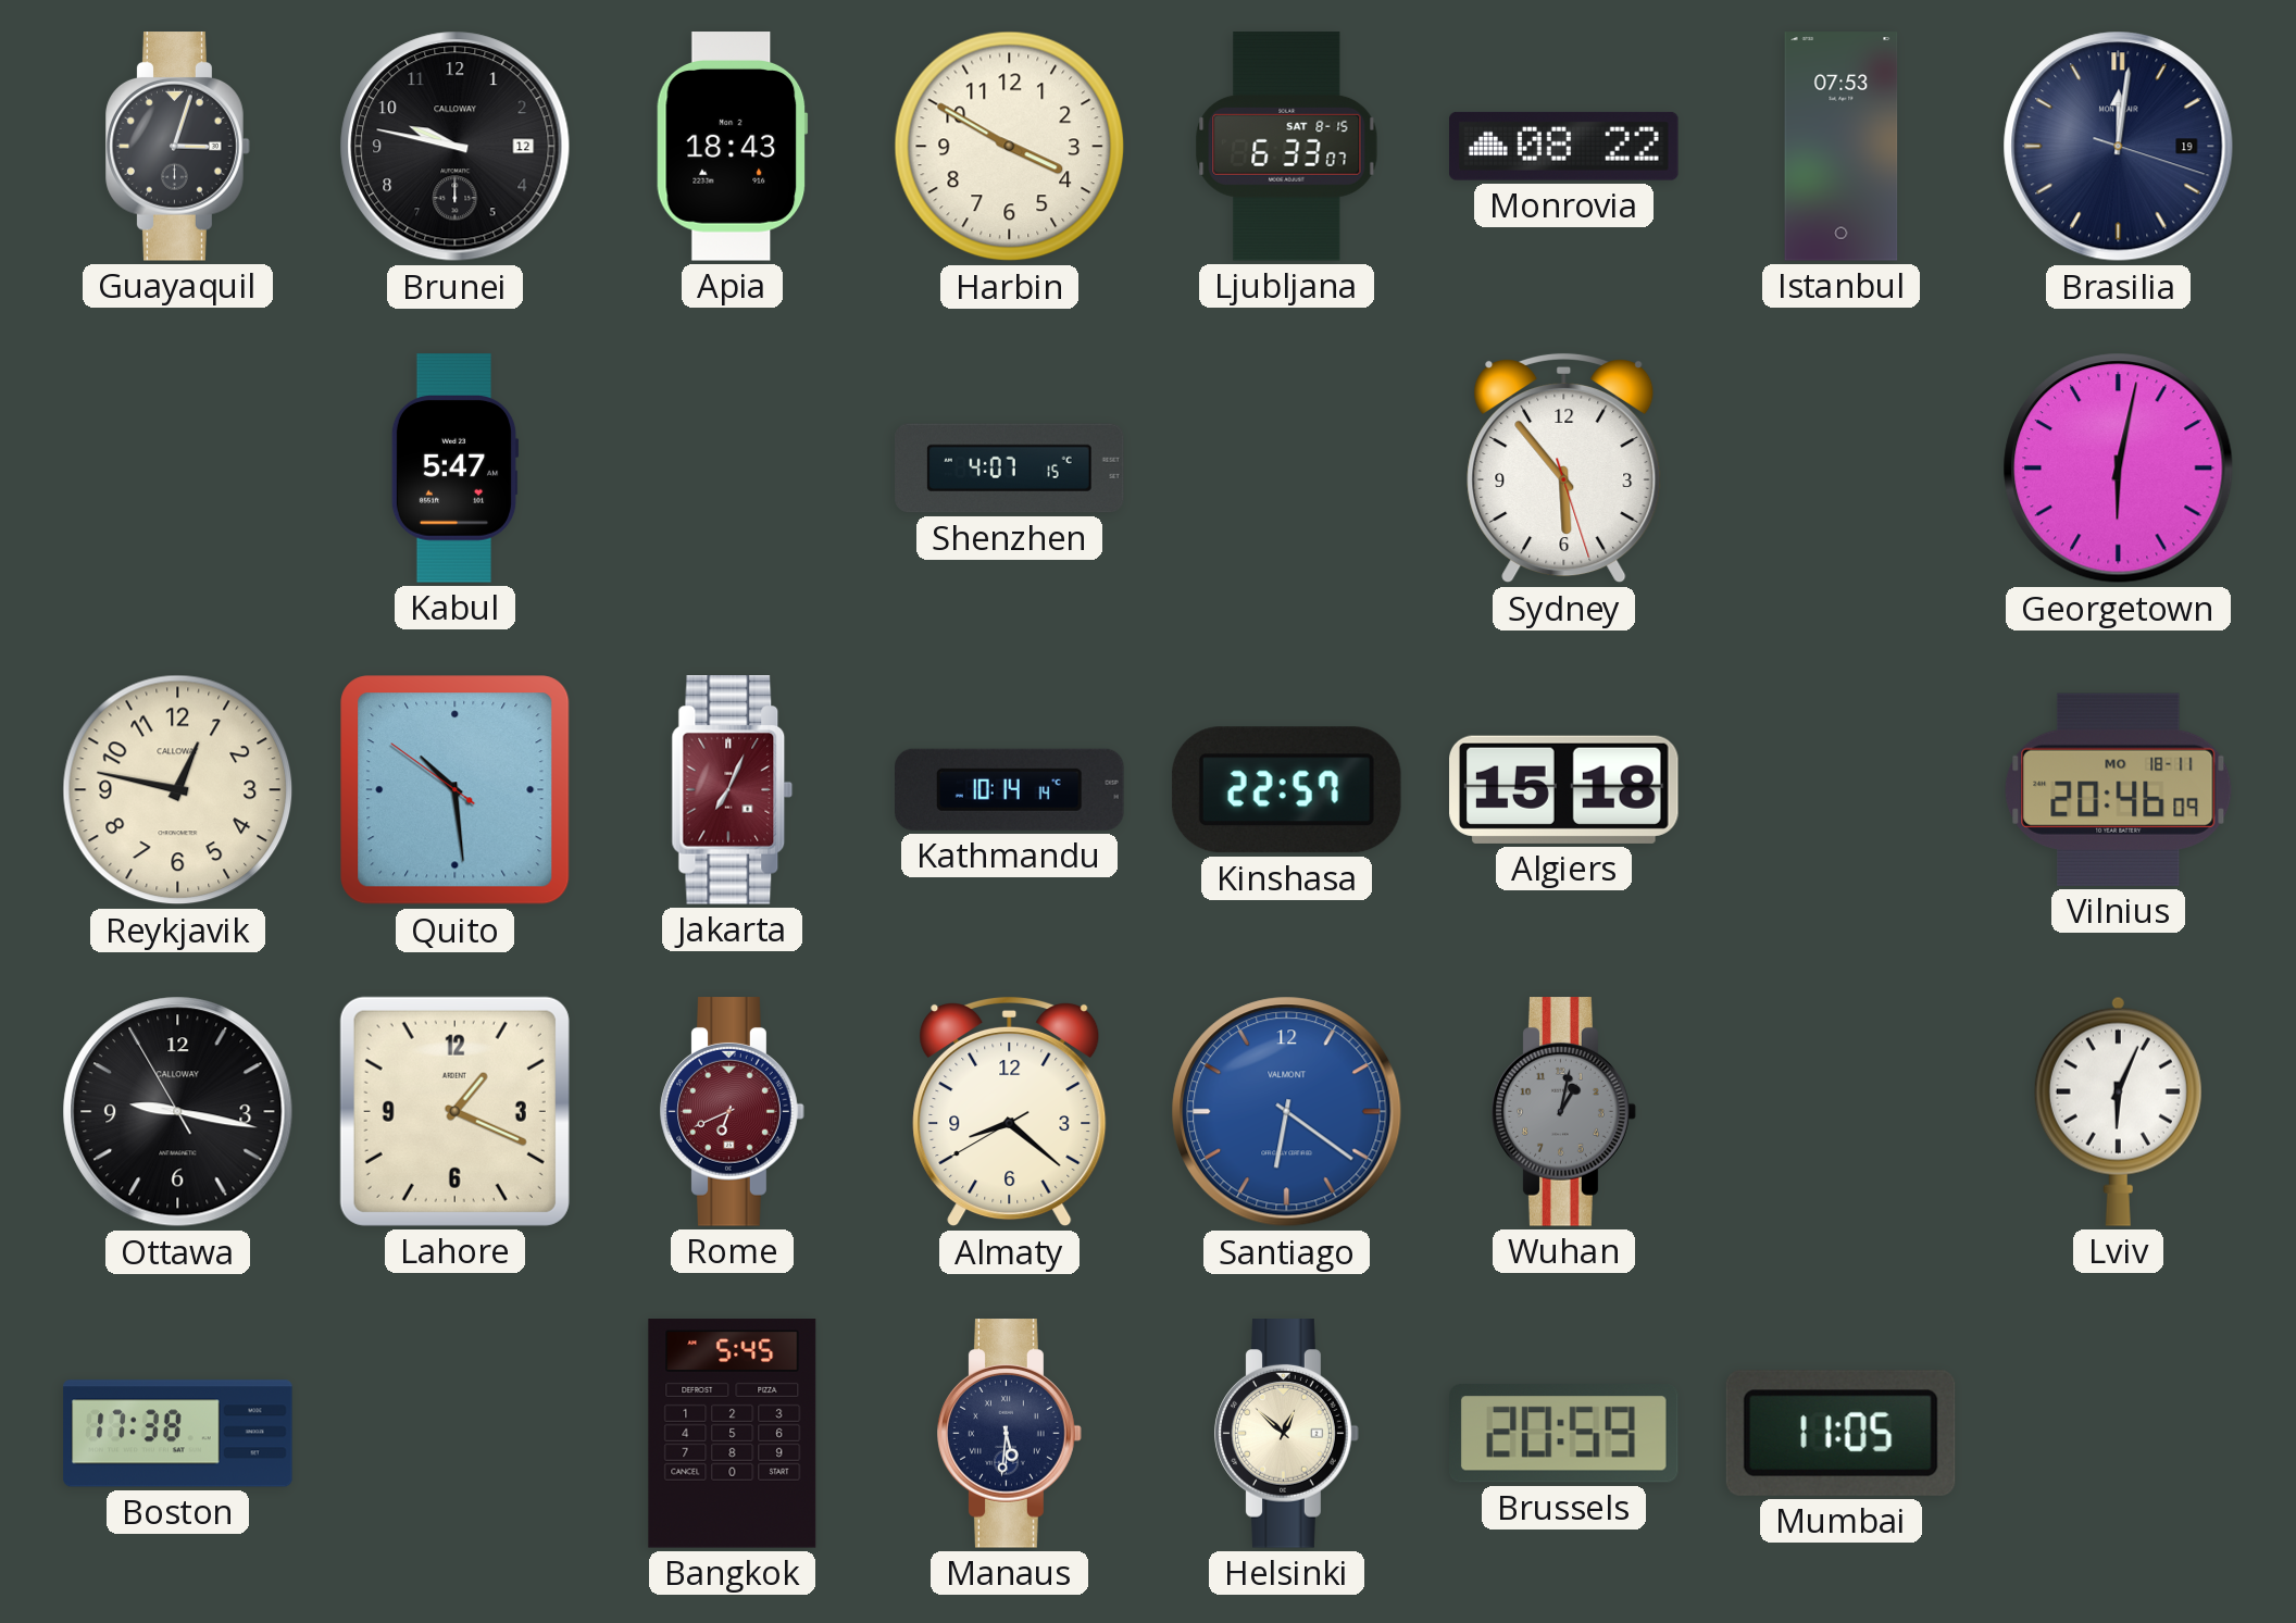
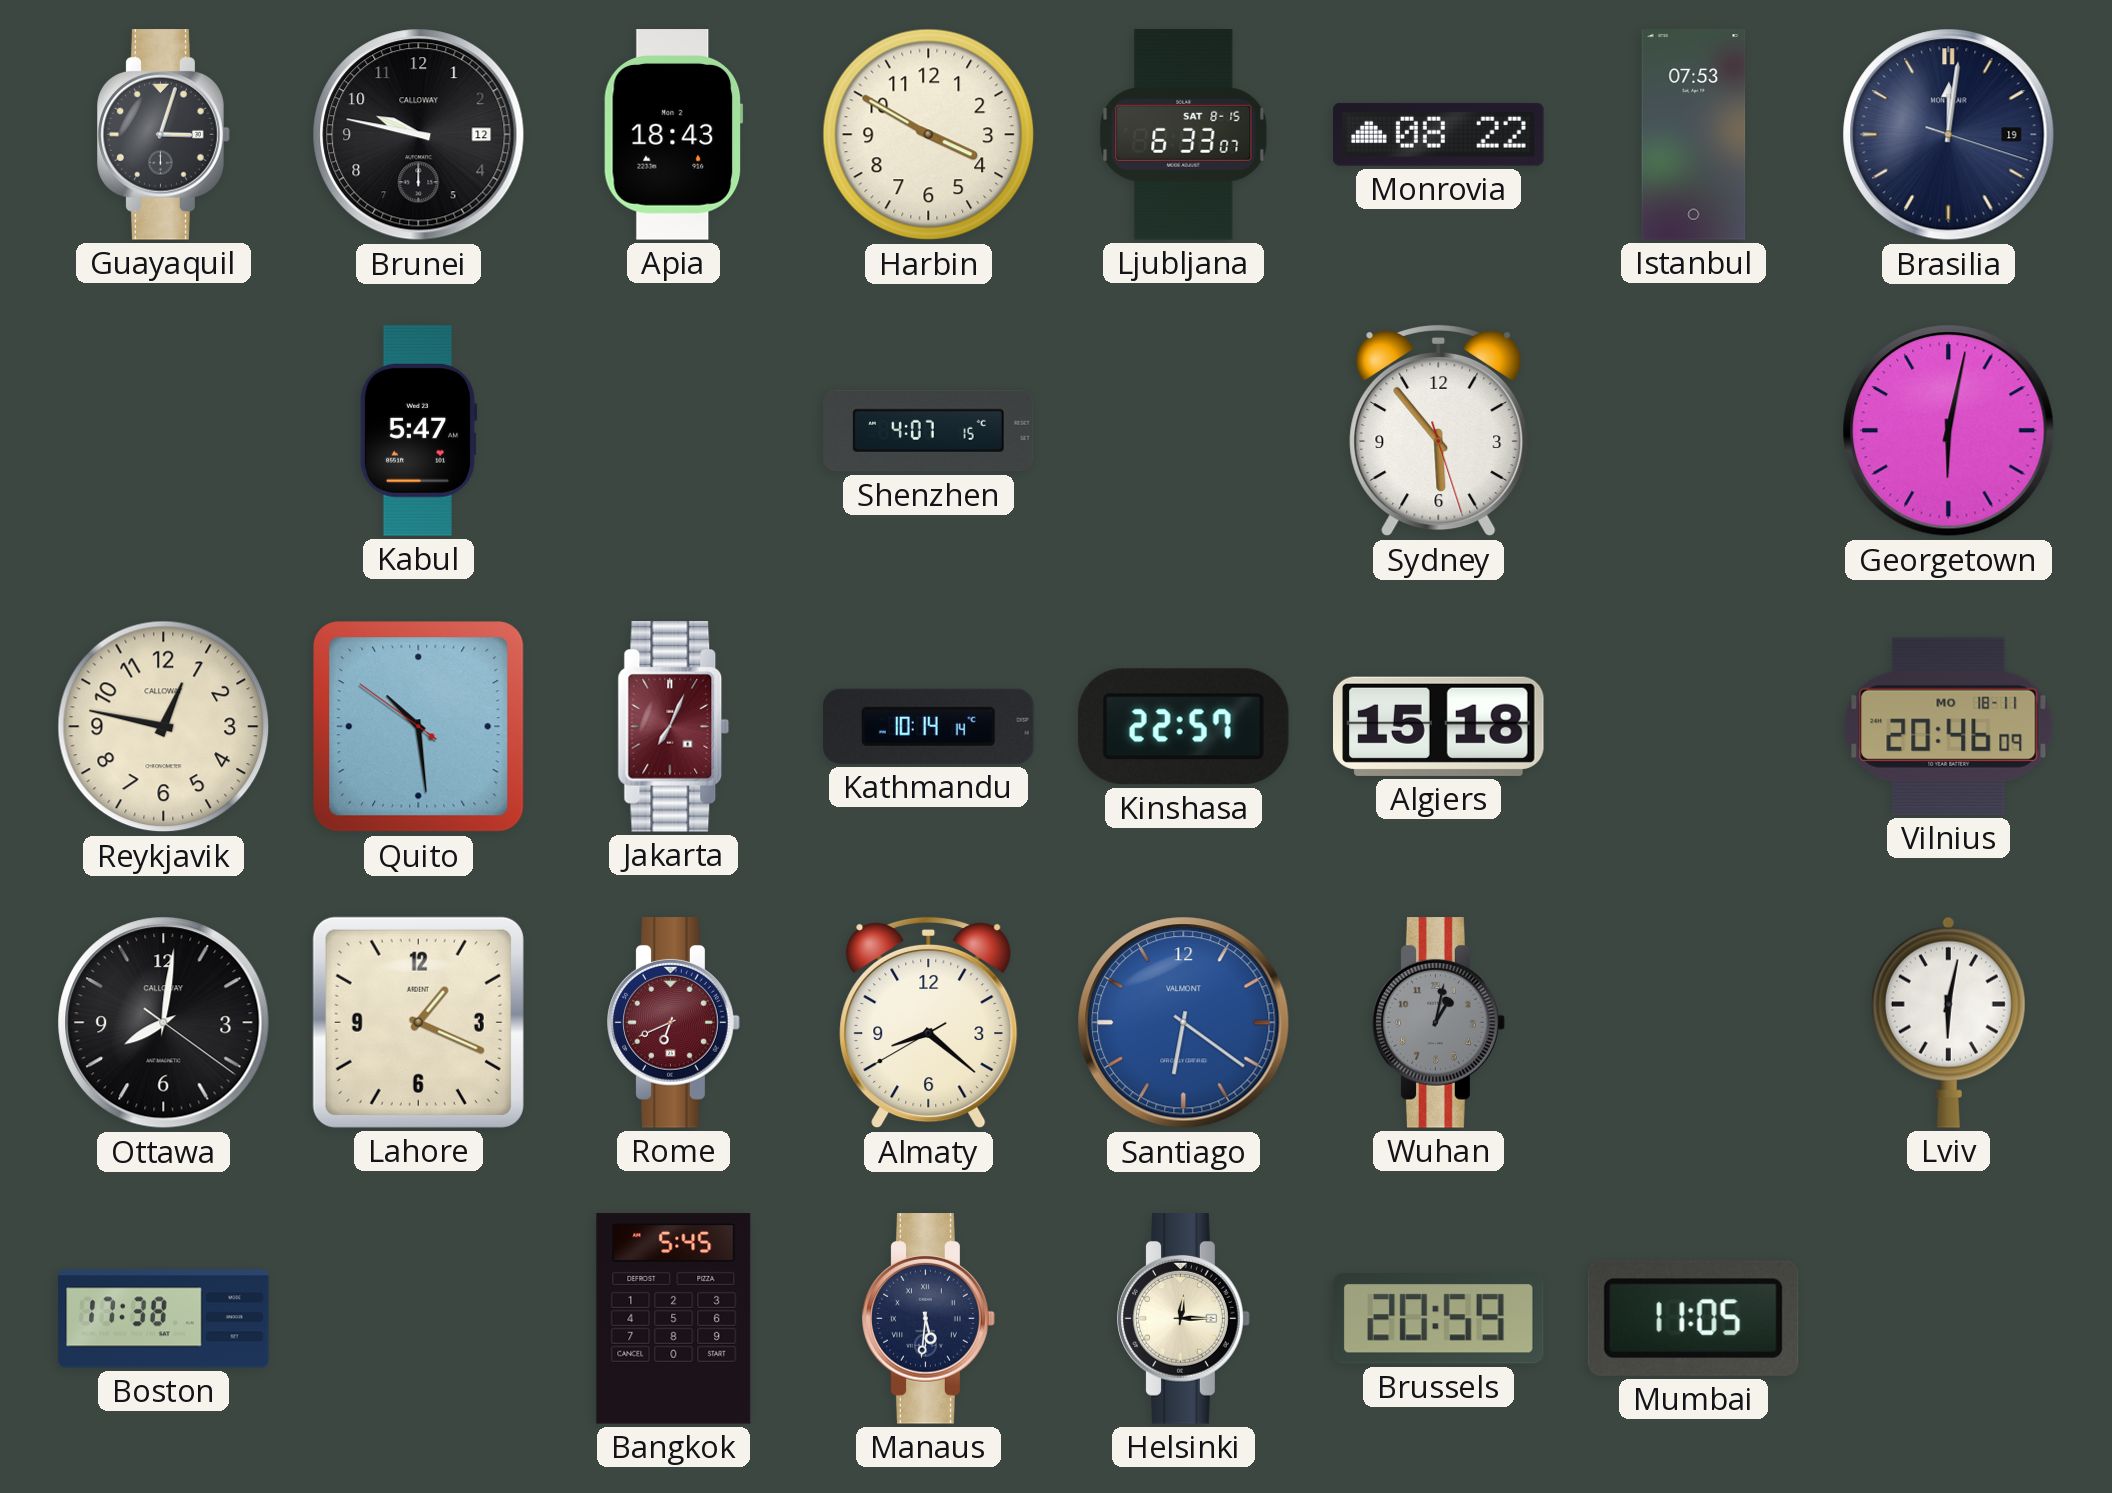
Ottawa: 9:16 -> 8:01 (164, 1023)
Lviv: 6:04 -> 6:02 (1948, 1022)
Helsinki: 12:52 -> 12:15 (1184, 1319)
